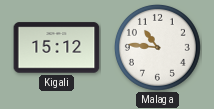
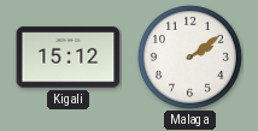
Malaga: 10:46 -> 2:09 (189, 56)
